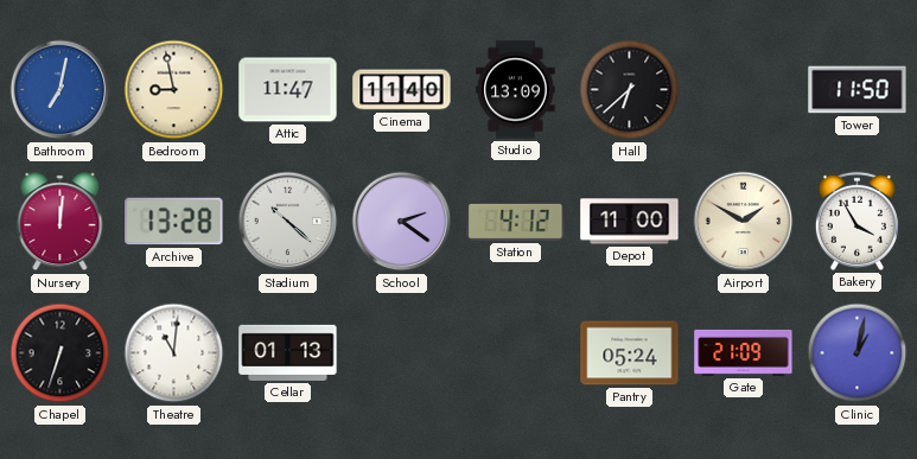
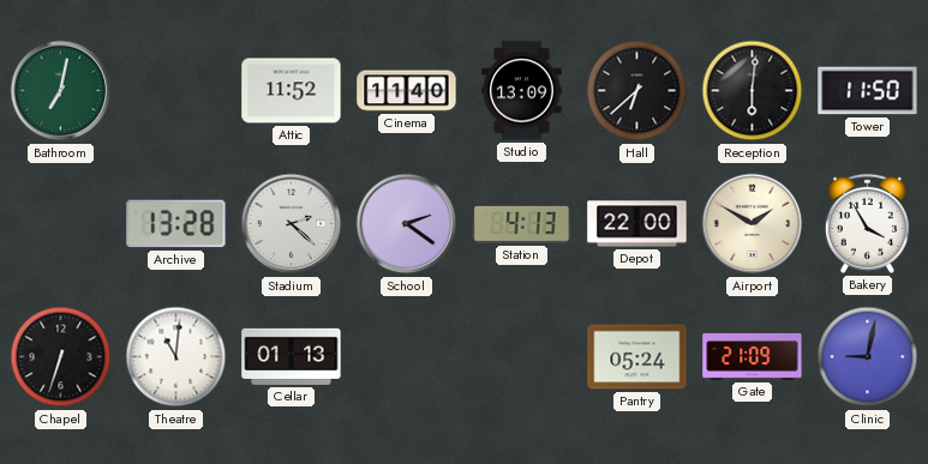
Bathroom dial: blue -> green (61, 91)
Bedroom: 8:58 -> none (174, 90)
Attic: 11:47 -> 11:52 (292, 91)
Reception: none -> 6:01 (753, 91)
Nursery: 12:01 -> none (61, 222)
Stadium: 10:22 -> 2:22 (292, 224)
Station: 4:12 -> 4:13 (522, 223)
Depot: 11:00 -> 22:00 (637, 224)
Clinic: 1:02 -> 9:02 (868, 357)
